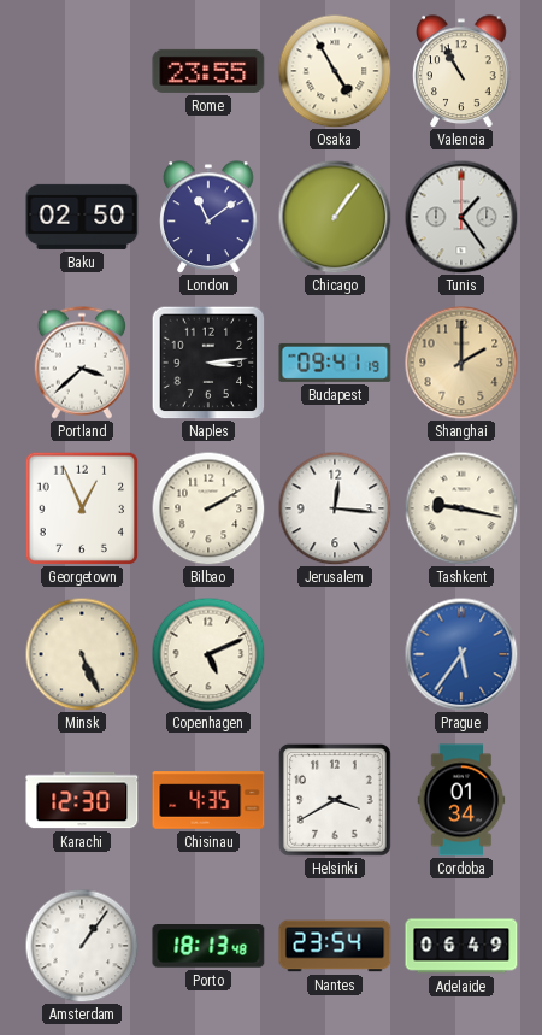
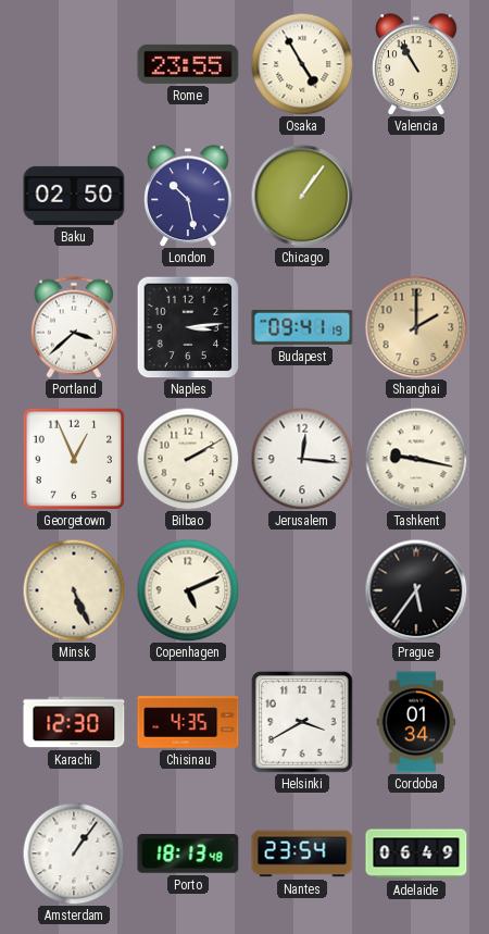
London: 11:09 -> 10:28 (188, 196)
Tunis: 1:24 -> none (461, 217)
Prague dial: blue -> black (416, 590)
